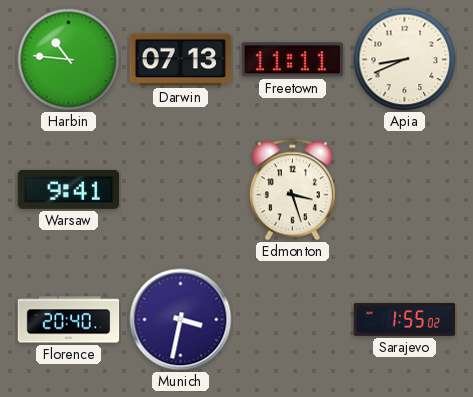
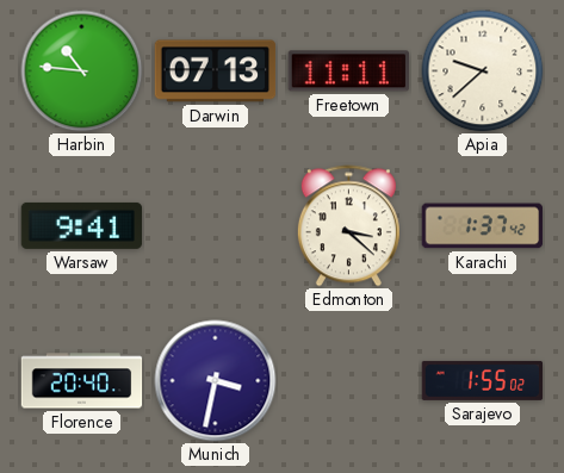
Apia: 8:41 -> 9:38 (483, 71)
Edmonton: 3:27 -> 3:22 (348, 226)
Karachi: none -> 1:37 (483, 226)
